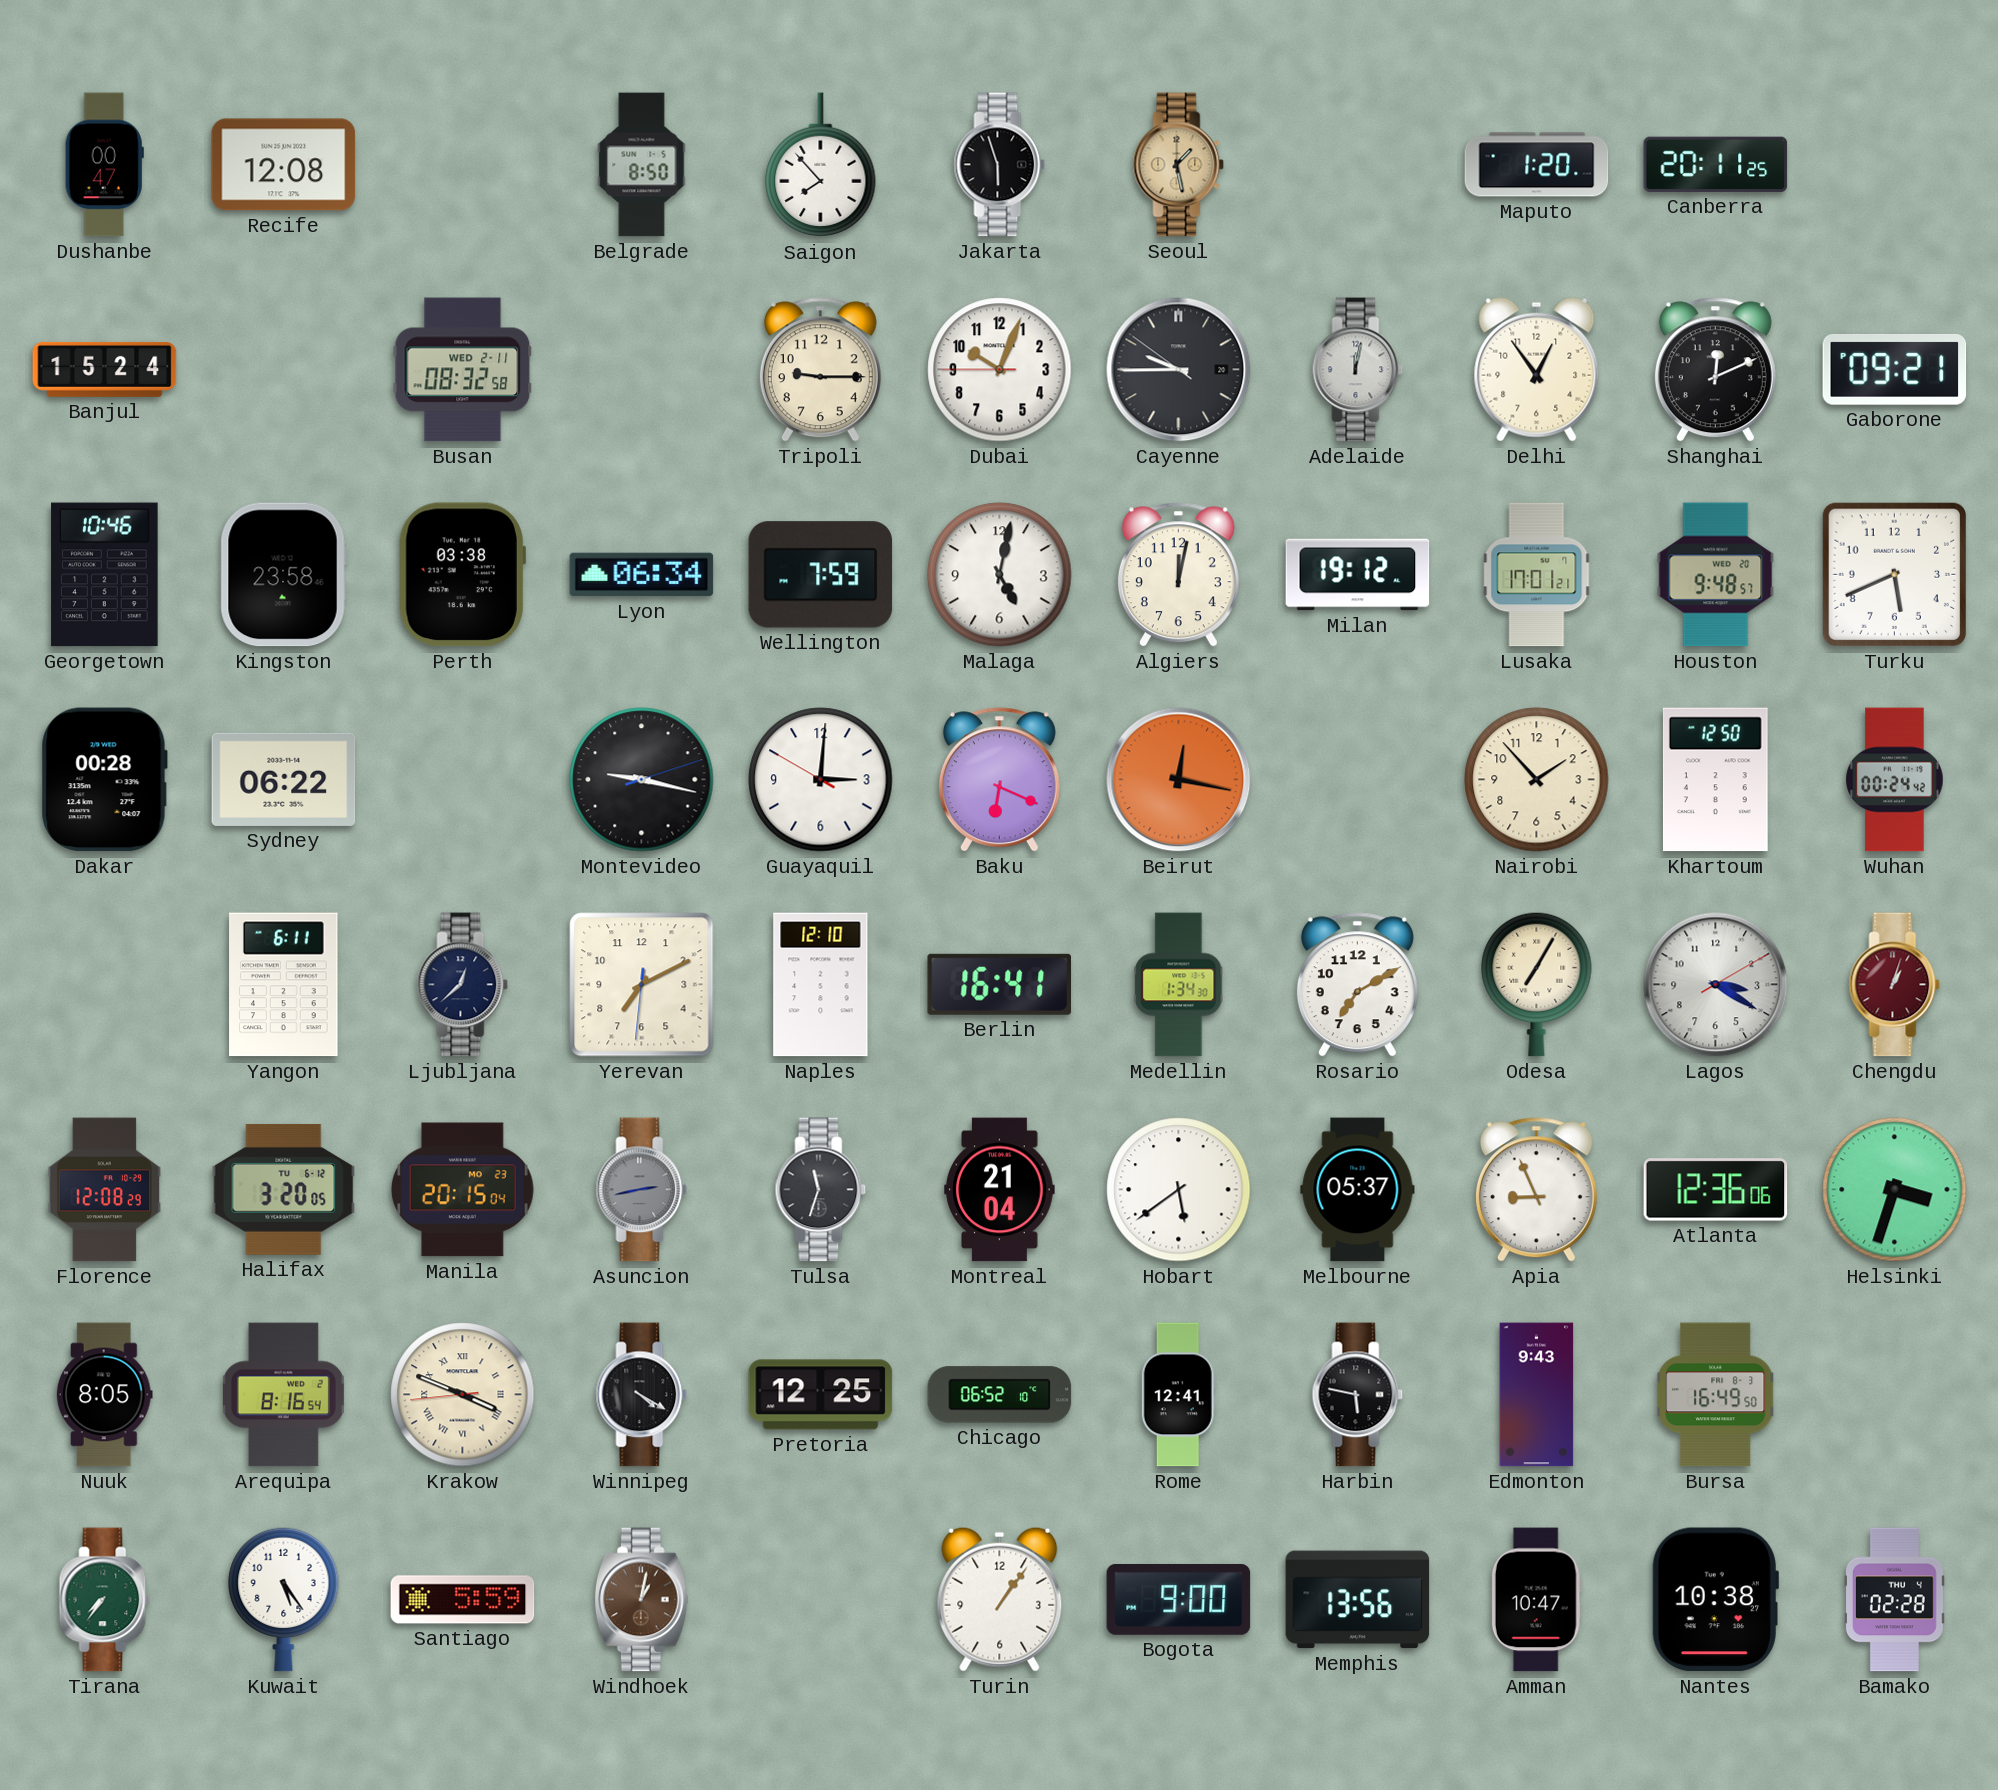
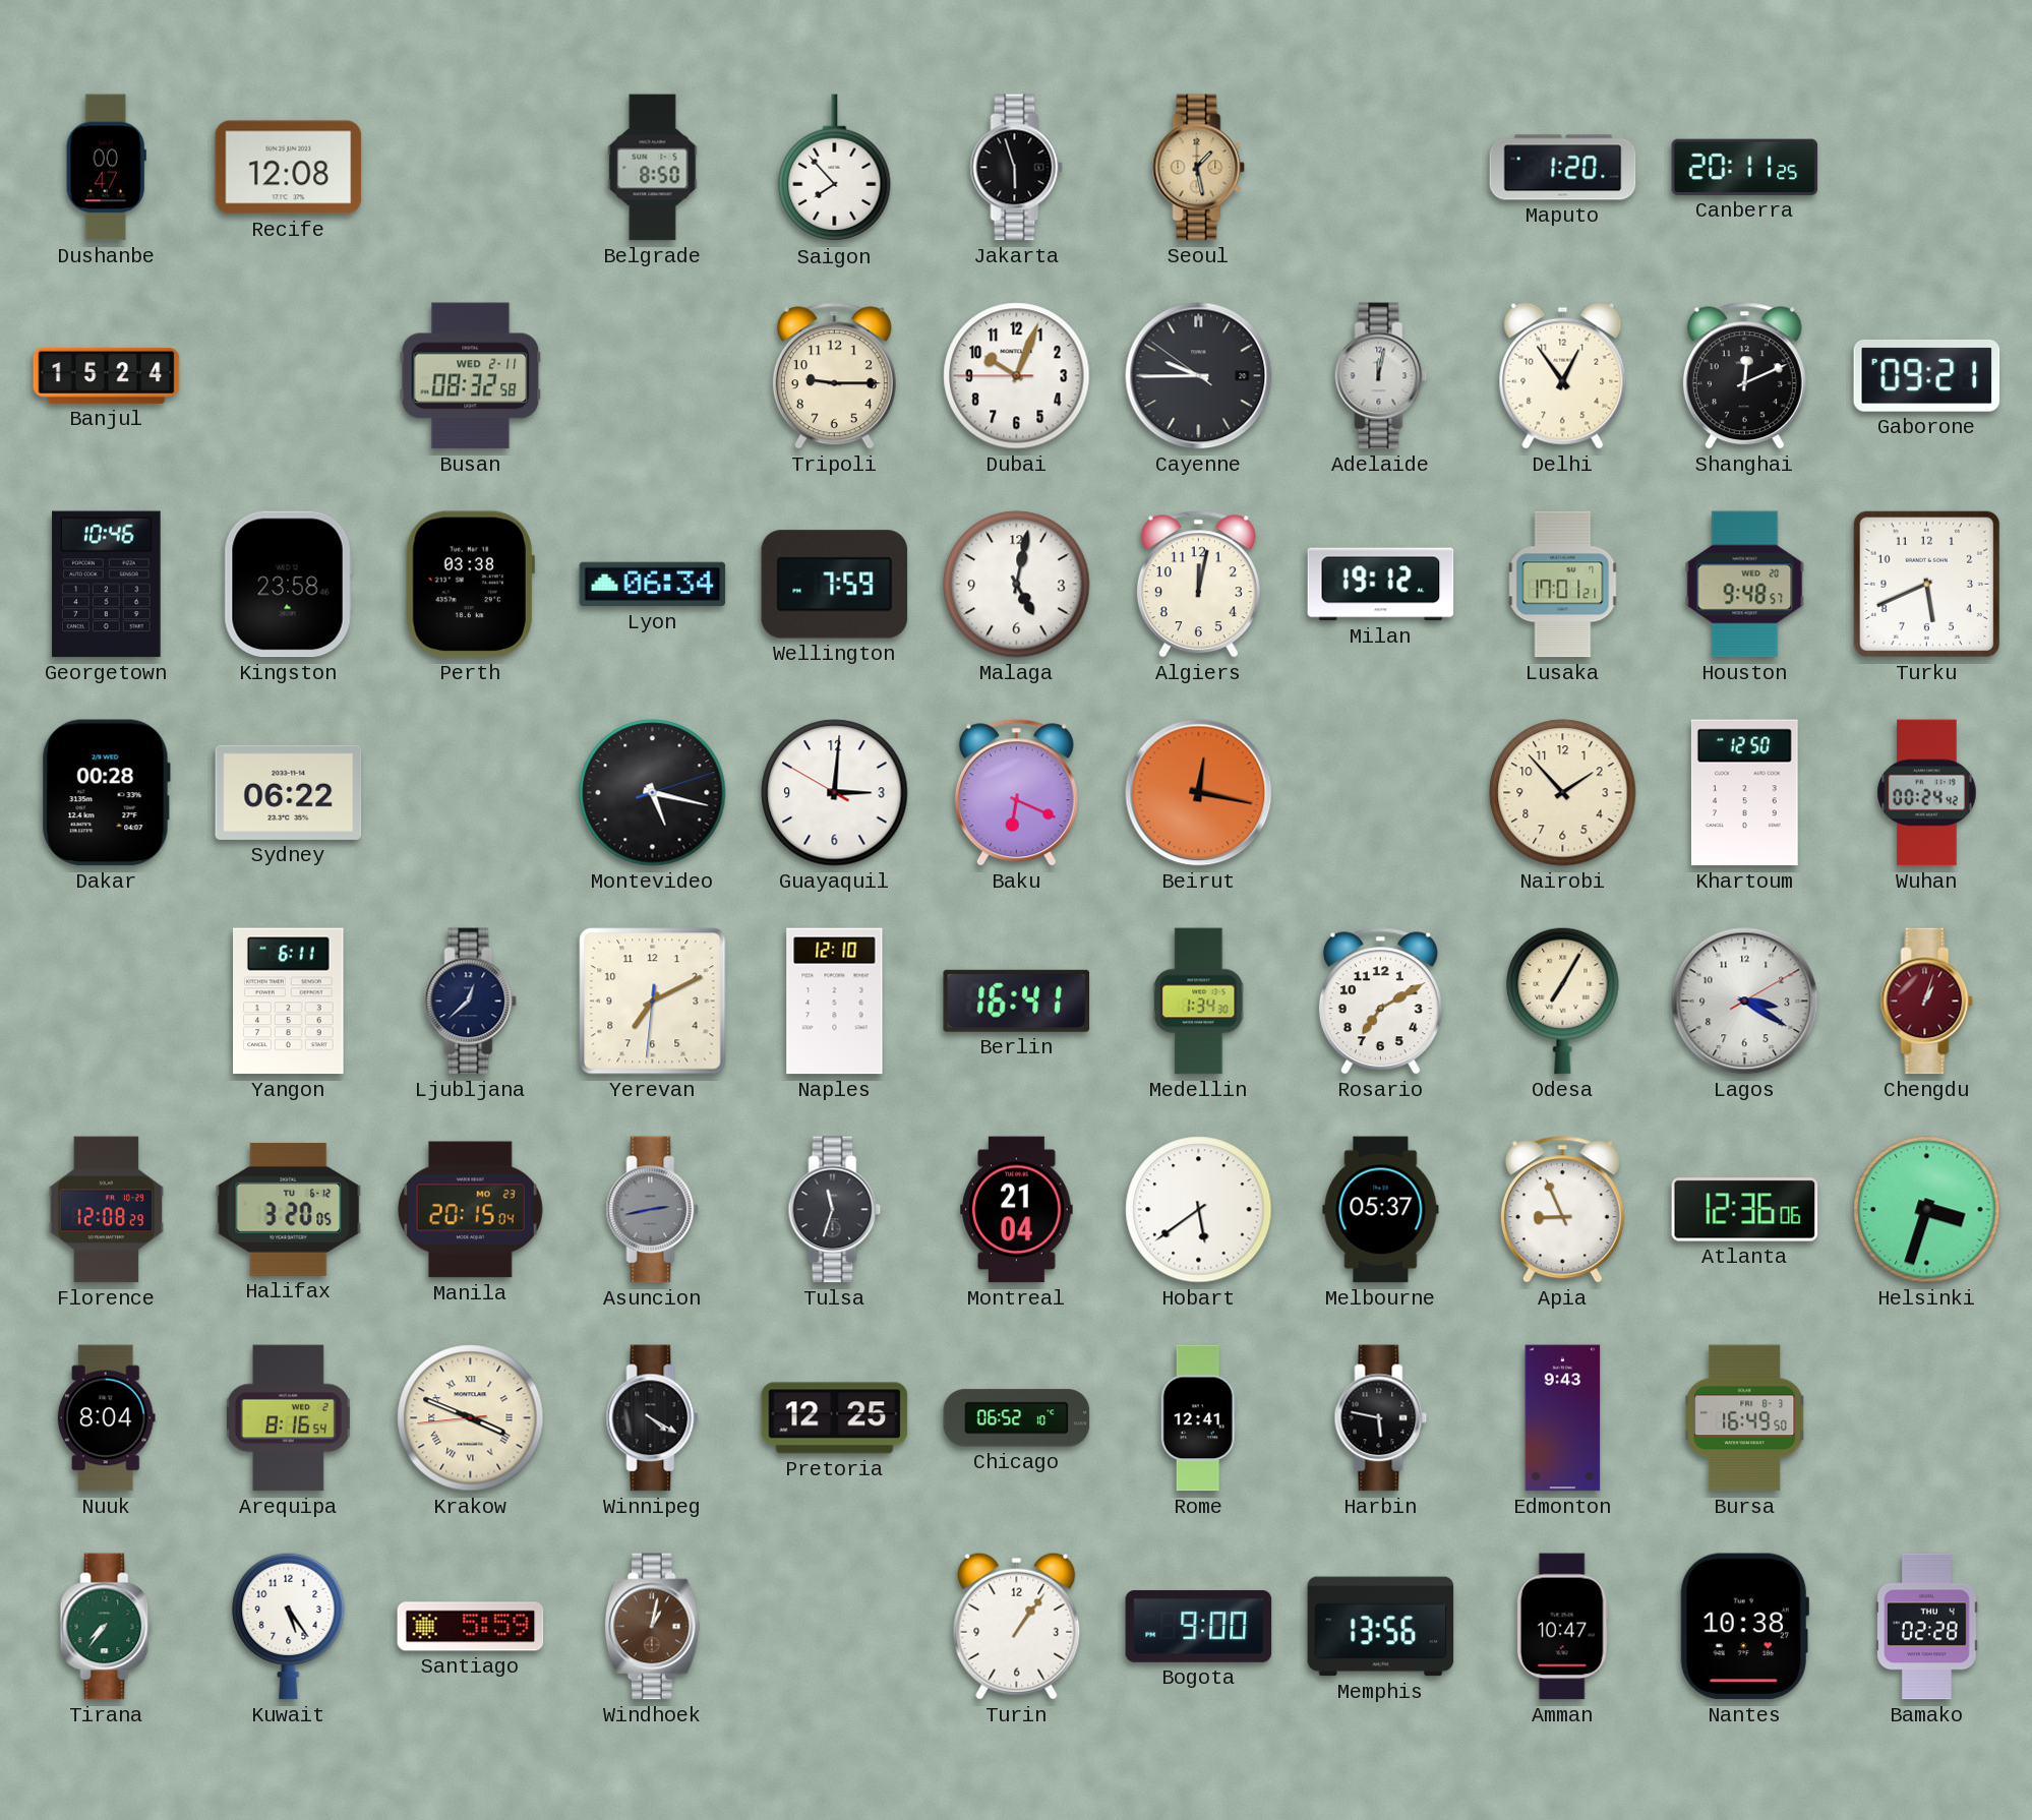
Montevideo: 9:17 -> 5:17 (653, 793)
Nuuk: 8:05 -> 8:04 (106, 1418)
